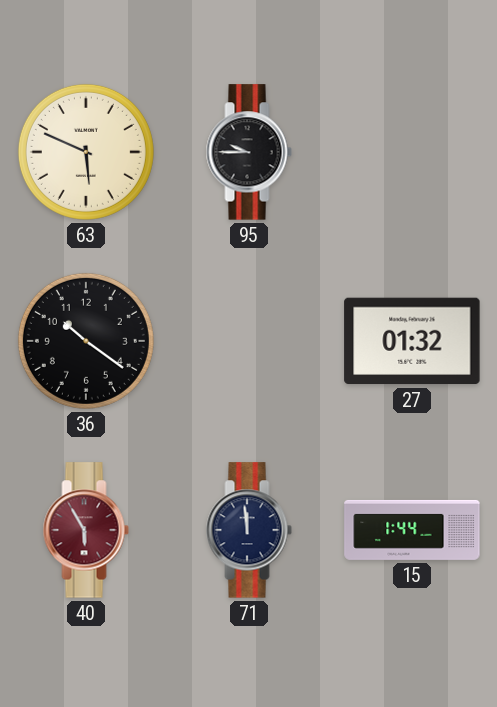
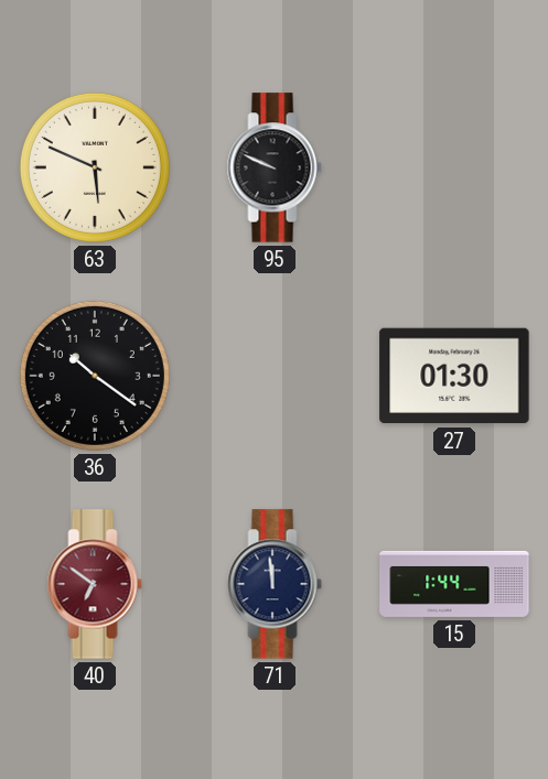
95: 9:45 -> 9:49 (275, 167)
27: 01:32 -> 01:30 (454, 376)
40: 5:55 -> 6:51 (95, 584)
